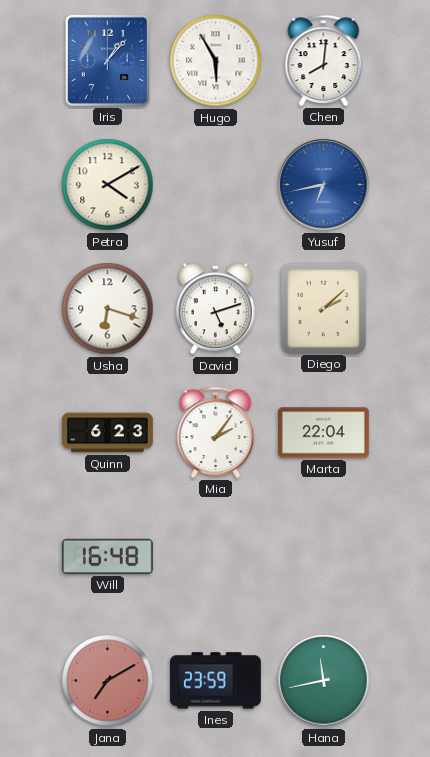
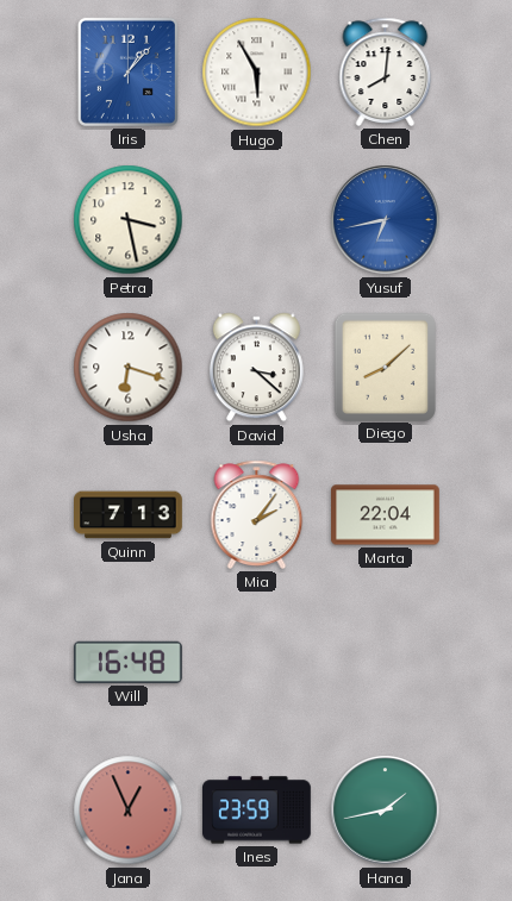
Petra: 4:10 -> 3:28 (129, 220)
David: 5:12 -> 3:22 (256, 368)
Diego: 2:08 -> 8:08 (385, 367)
Quinn: 6:23 -> 7:13 (129, 515)
Jana: 7:10 -> 12:56 (129, 811)
Hana: 11:43 -> 1:43 (386, 811)
